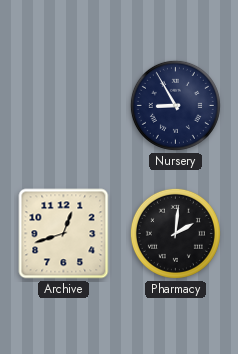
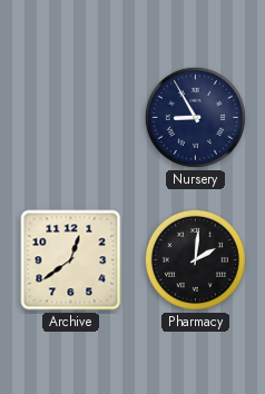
Archive: 12:42 -> 12:39 (71, 260)
